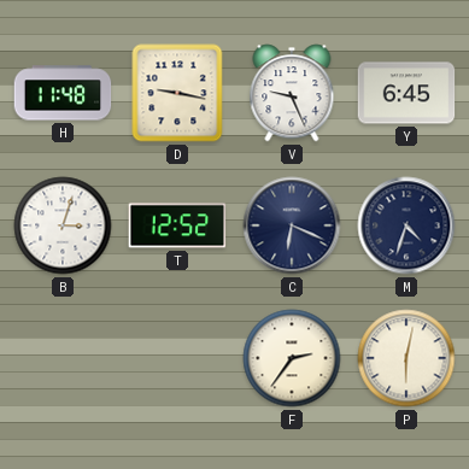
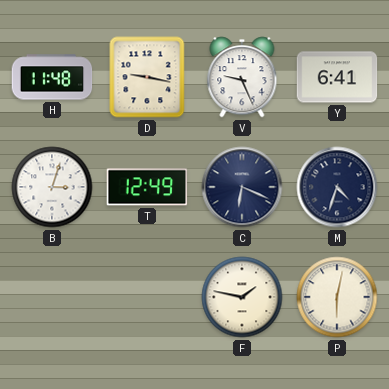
Y: 6:45 -> 6:41 (337, 77)
T: 12:52 -> 12:49 (147, 187)
F: 2:36 -> 1:47 (242, 297)
